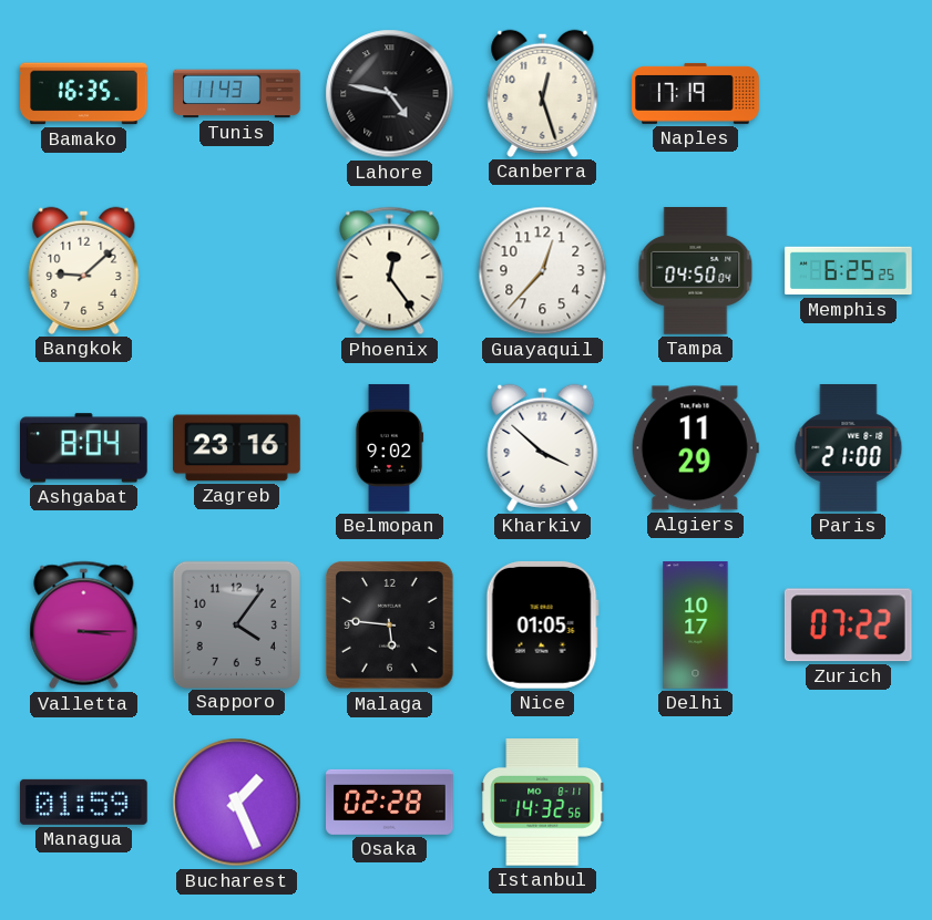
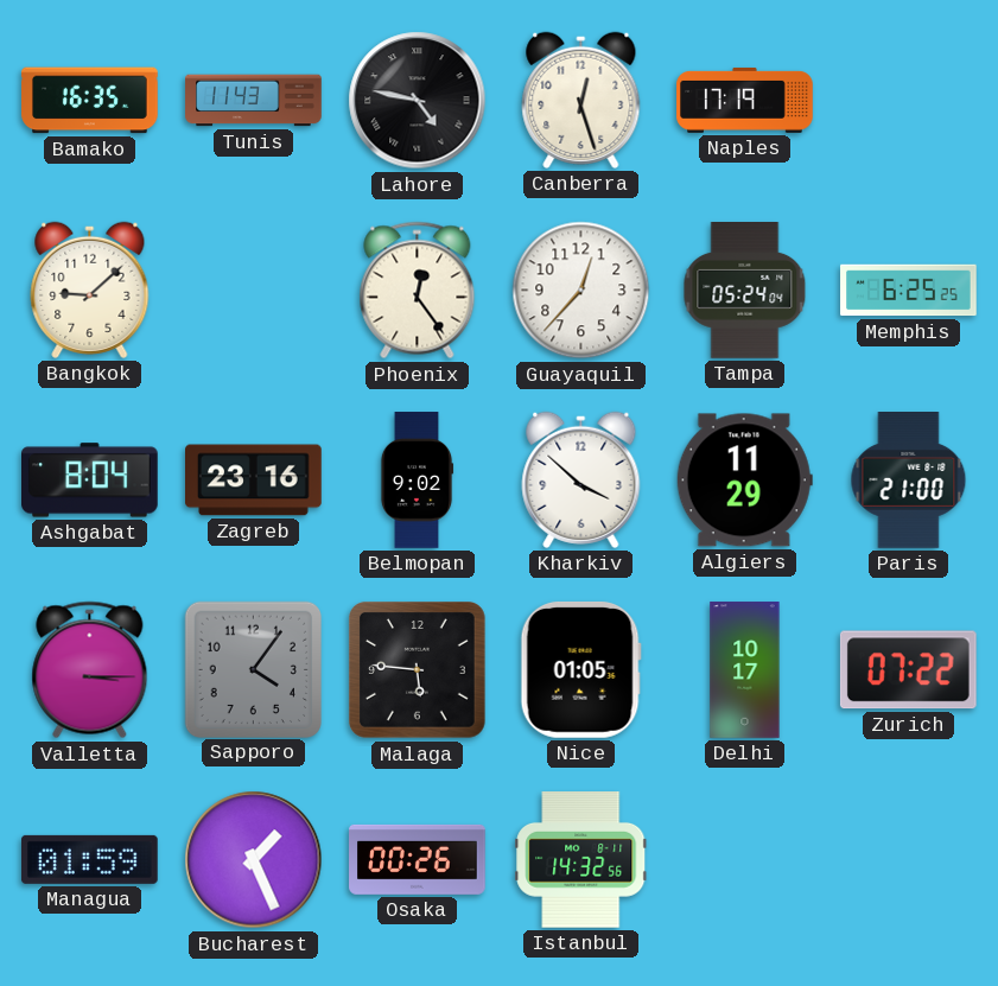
Tampa: 04:50 -> 05:24 (745, 291)
Osaka: 02:28 -> 00:26 (418, 859)
